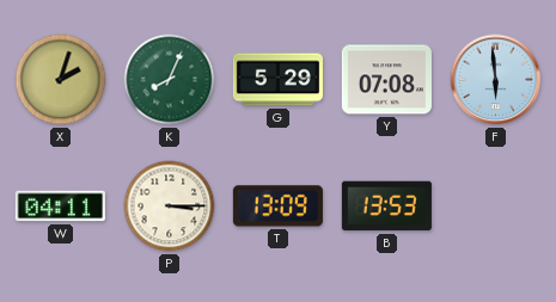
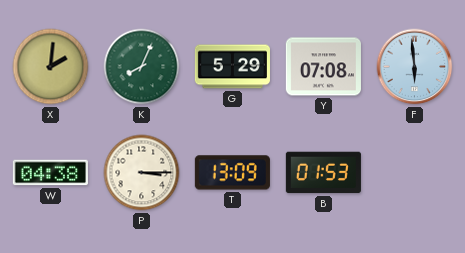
X: 2:03 -> 2:01 (51, 67)
W: 04:11 -> 04:38 (50, 173)
B: 13:53 -> 01:53 (323, 173)
